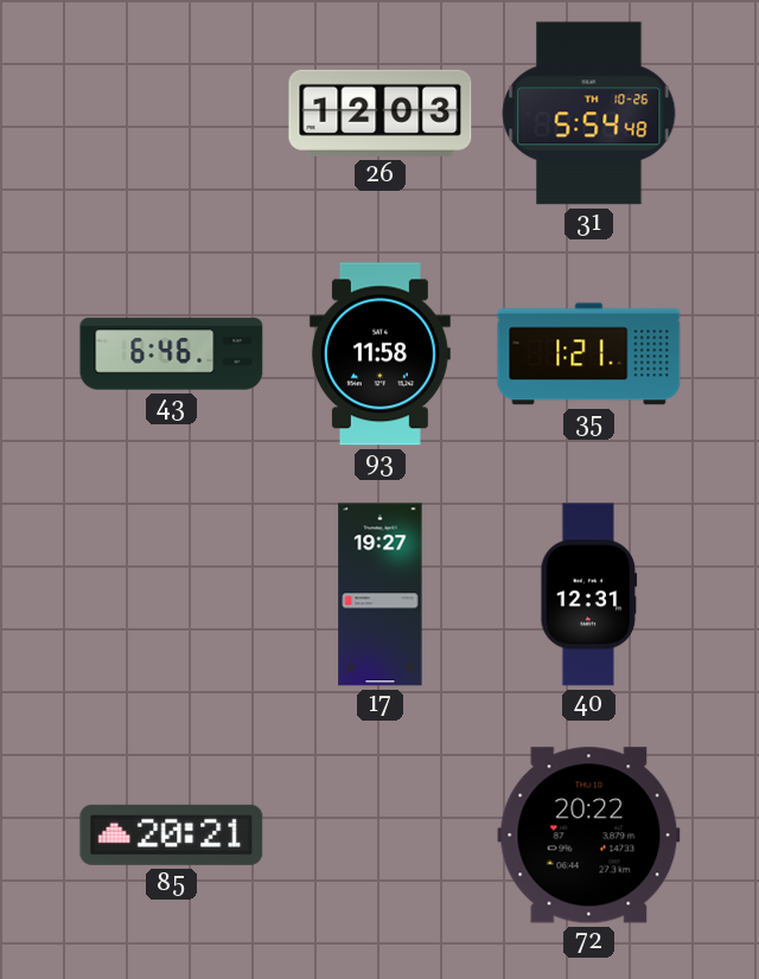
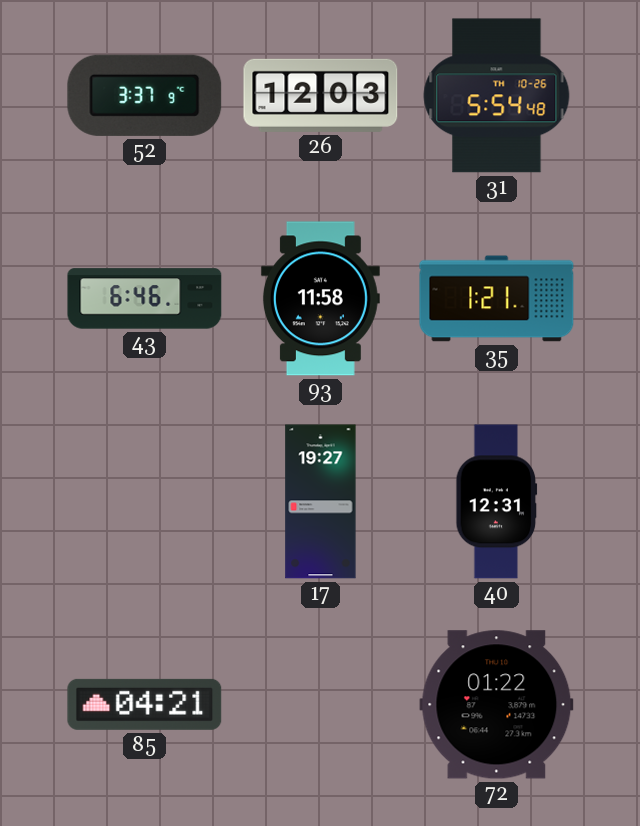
52: none -> 3:37 (145, 95)
85: 20:21 -> 04:21 (145, 704)
72: 20:22 -> 01:22 (497, 705)
